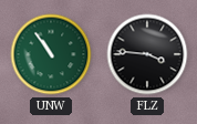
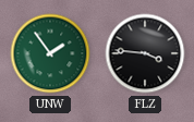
UNW: 10:54 -> 1:54 (50, 53)
